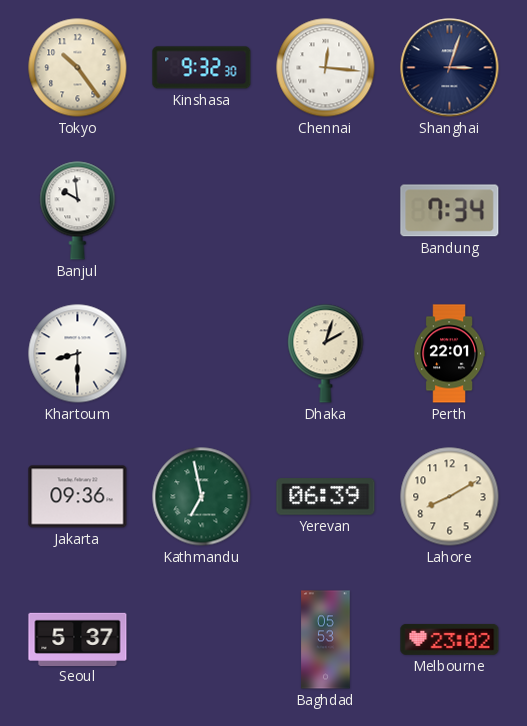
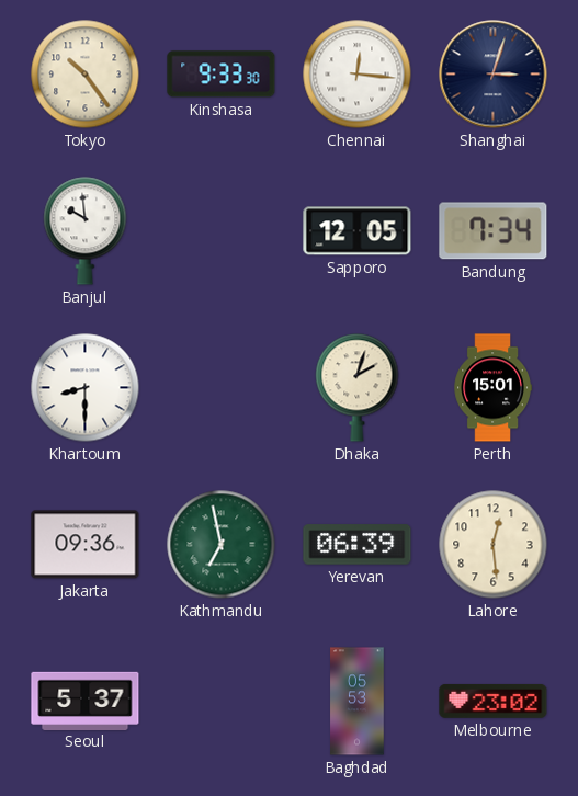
Kinshasa: 9:32 -> 9:33 (222, 75)
Sapporo: none -> 12:05 (358, 231)
Perth: 22:01 -> 15:01 (492, 388)
Lahore: 8:10 -> 12:29 (494, 545)
